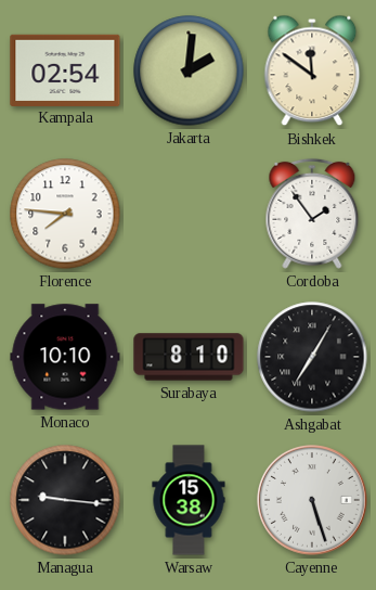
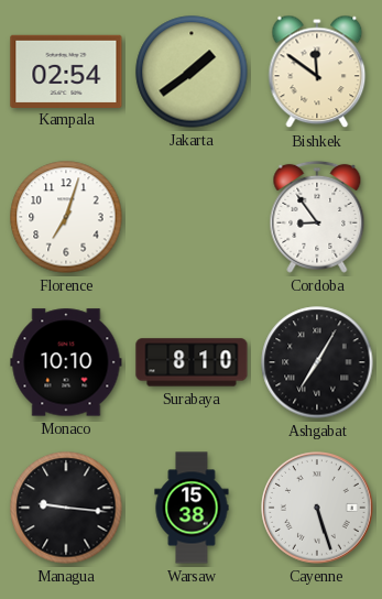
Jakarta: 2:01 -> 1:39 (192, 72)
Florence: 7:46 -> 7:03 (66, 217)
Cordoba: 1:54 -> 8:54 (317, 217)
